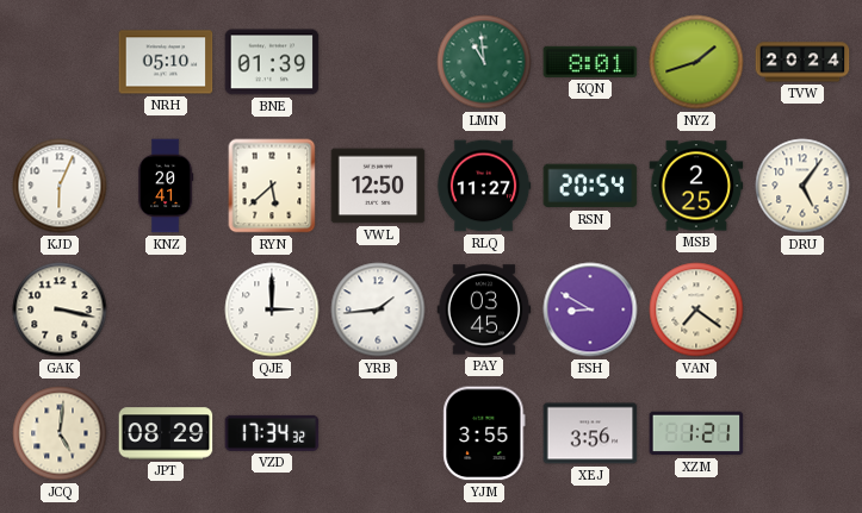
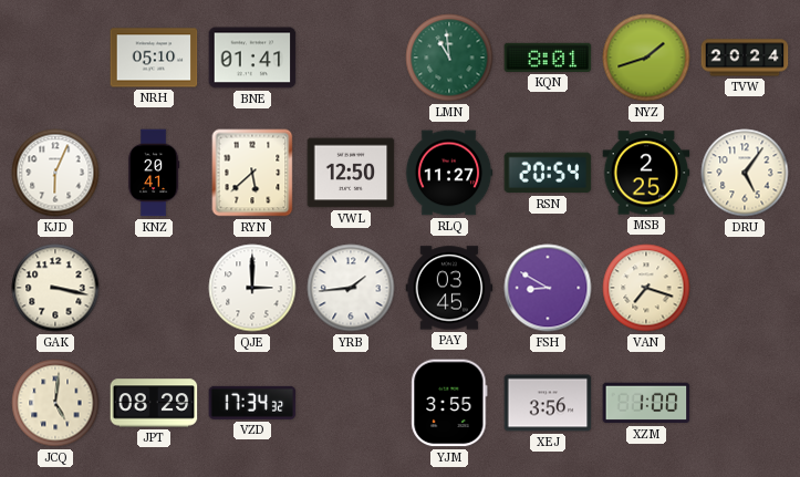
BNE: 01:39 -> 01:41 (252, 58)
VAN: 7:21 -> 7:18 (646, 288)
XZM: 1:21 -> 1:00 (646, 403)
